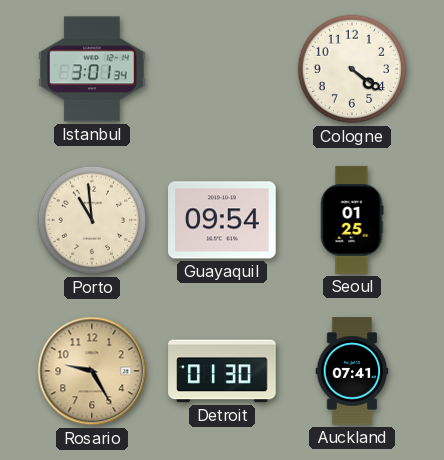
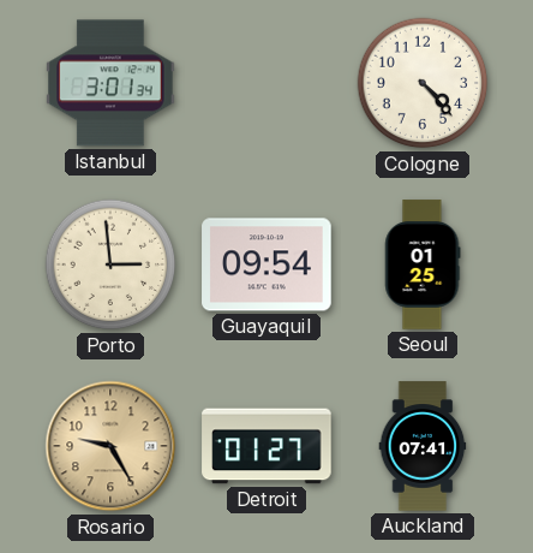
Cologne: 4:21 -> 4:23 (423, 83)
Porto: 10:59 -> 2:59 (110, 264)
Detroit: 01:30 -> 01:27 (266, 446)
